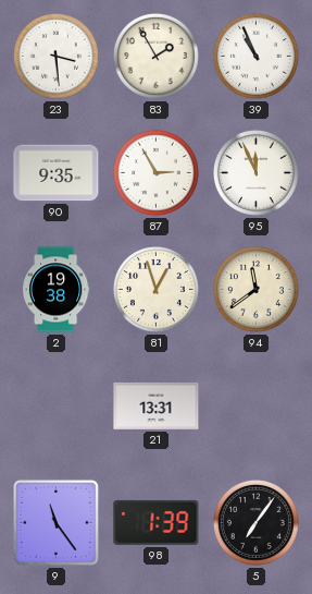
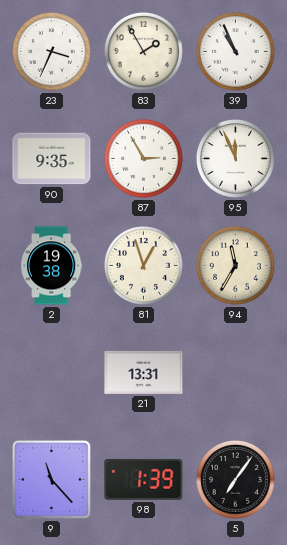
23: 3:29 -> 3:34 (51, 51)
94: 11:39 -> 11:35 (235, 265)
9: 11:24 -> 11:23 (51, 479)
